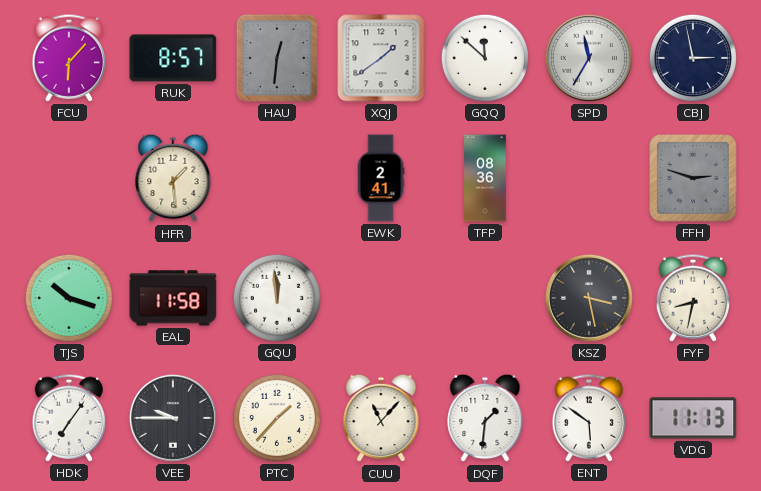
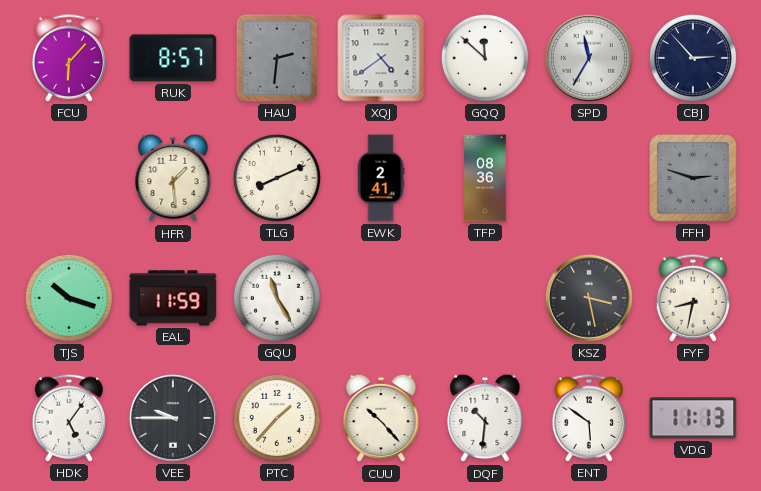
HAU: 12:31 -> 2:31 (277, 58)
XQJ: 1:39 -> 4:39 (381, 58)
CBJ: 2:58 -> 2:53 (693, 58)
TLG: none -> 8:11 (277, 178)
EAL: 11:58 -> 11:59 (173, 298)
GQU: 11:59 -> 11:25 (277, 298)
HDK: 7:06 -> 5:06 (68, 418)
CUU: 11:07 -> 10:23 (381, 418)
DQF: 1:31 -> 10:31 (485, 418)
